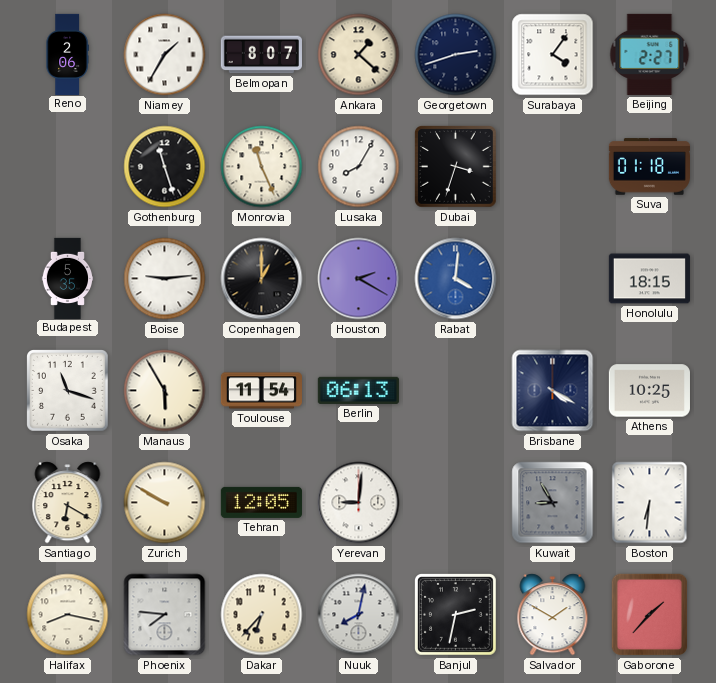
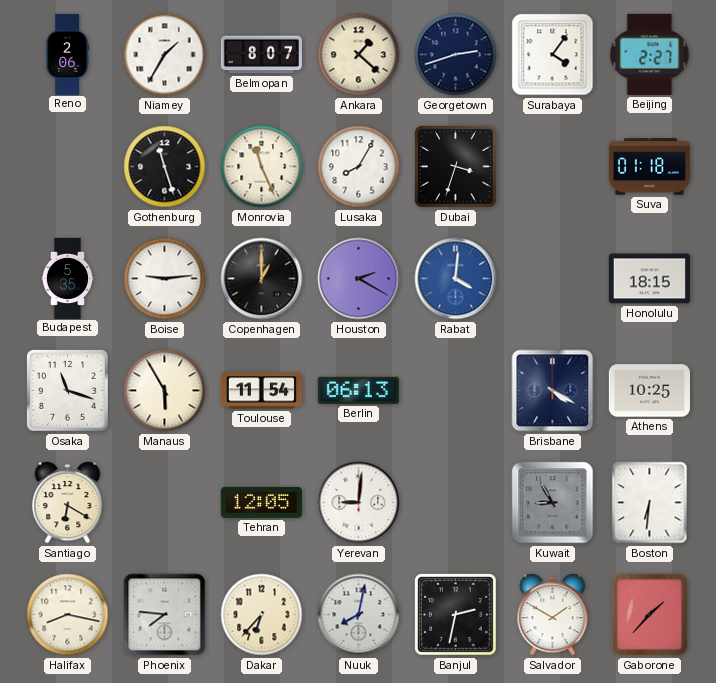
Zurich: 9:50 -> none (165, 503)
